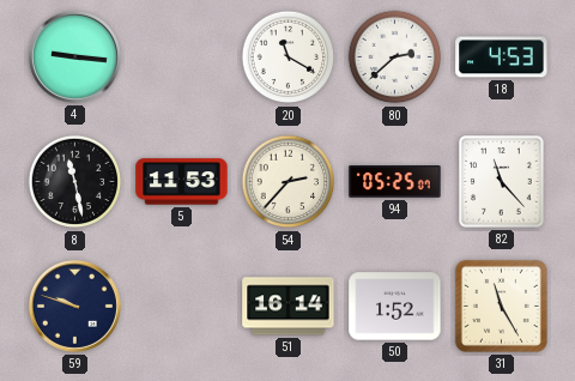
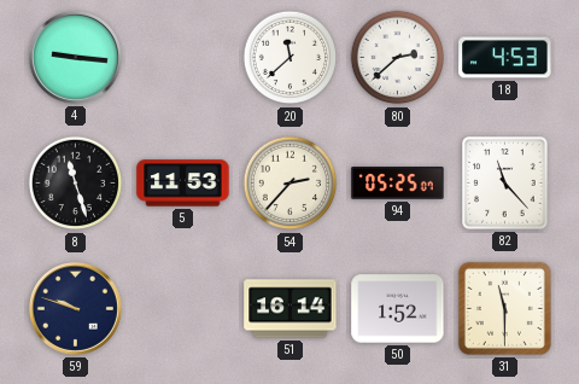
20: 11:20 -> 11:38 (291, 58)
8: 11:28 -> 11:27 (76, 184)
31: 11:25 -> 11:30 (504, 308)
